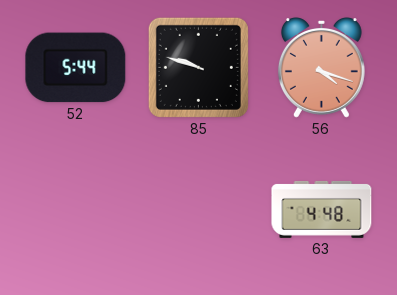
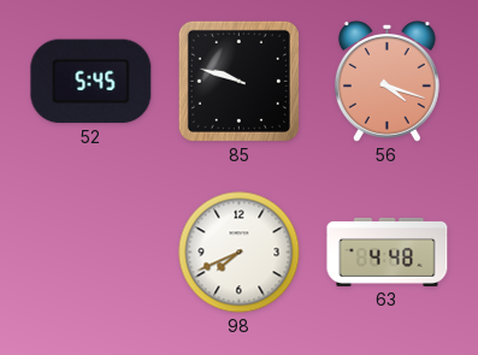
52: 5:44 -> 5:45 (92, 82)
98: none -> 7:41 (240, 253)
